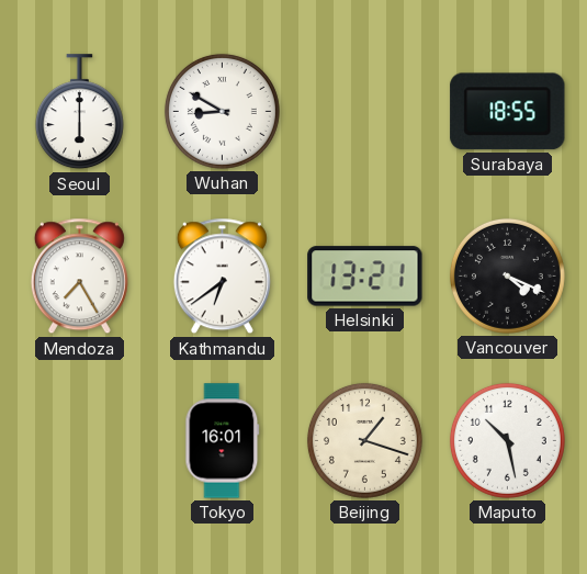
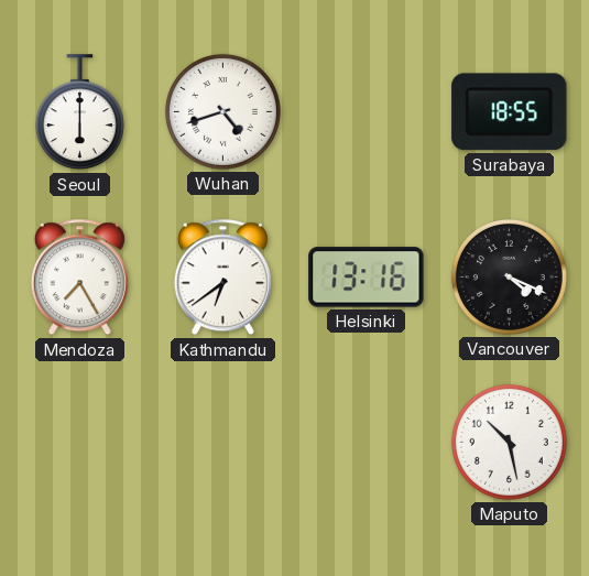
Wuhan: 8:50 -> 4:42 (222, 111)
Helsinki: 13:21 -> 13:16 (367, 278)
Tokyo: 16:01 -> none (223, 441)
Beijing: 1:18 -> none (364, 440)
